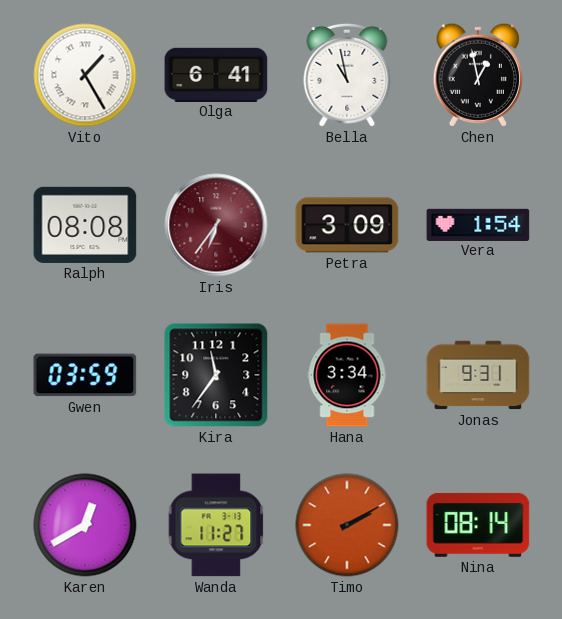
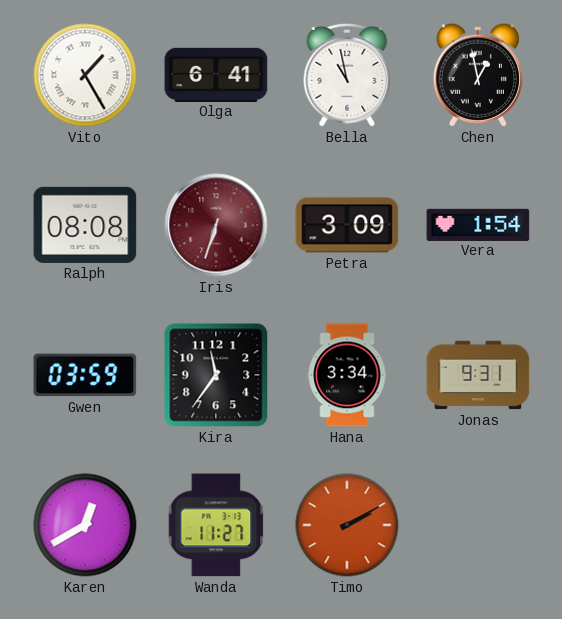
Iris: 6:36 -> 6:33 (216, 225)
Nina: 08:14 -> none (478, 525)
